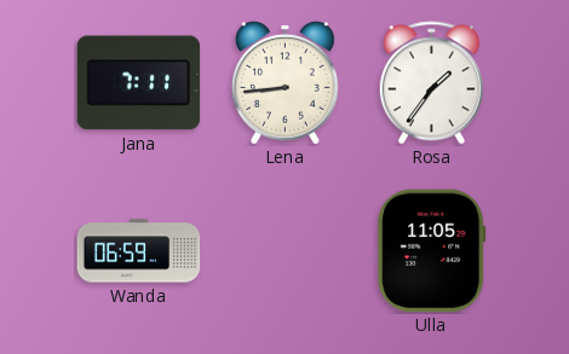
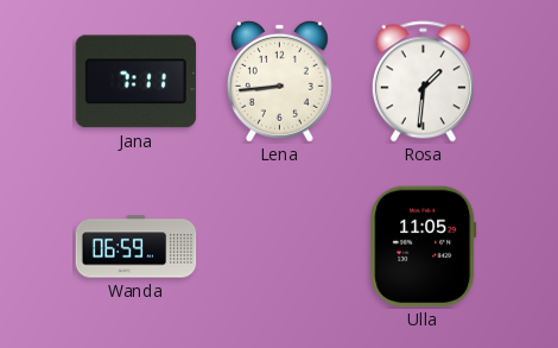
Rosa: 1:36 -> 1:31 (423, 82)
